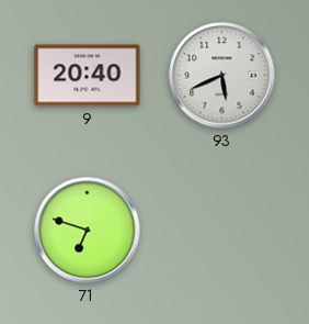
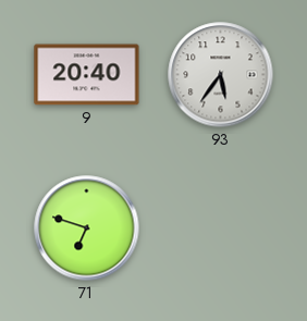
93: 5:41 -> 5:36 (221, 75)
